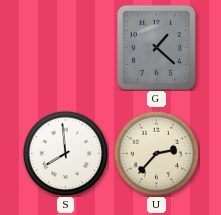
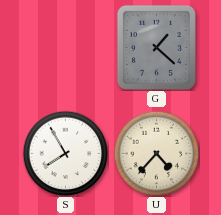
S: 7:59 -> 7:55 (65, 153)
U: 2:37 -> 4:37 (156, 153)
